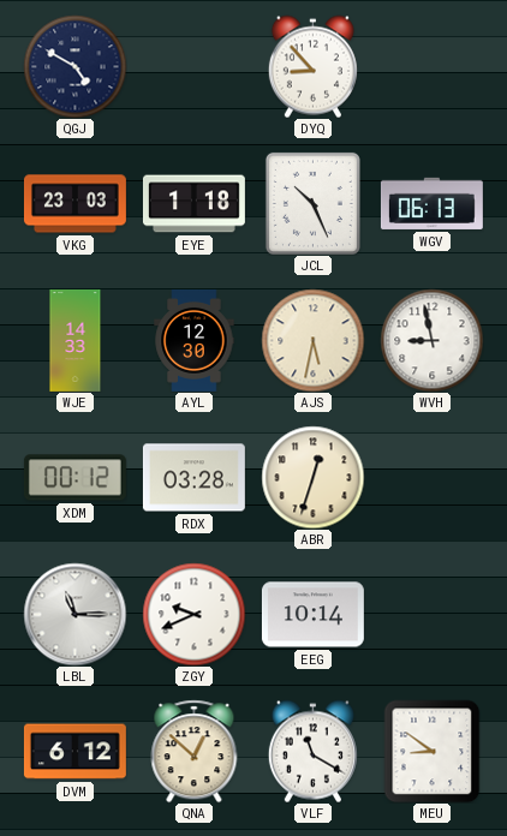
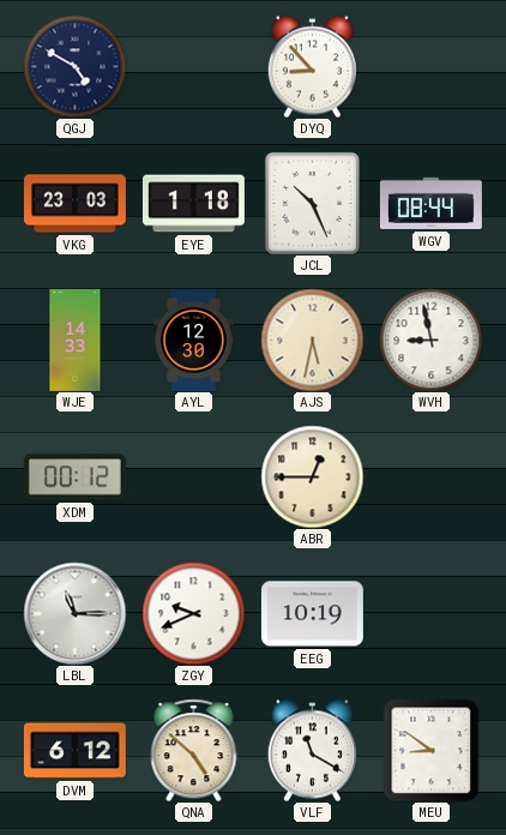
WGV: 06:13 -> 08:44 (430, 203)
RDX: 03:28 -> none (193, 478)
ABR: 12:33 -> 12:45 (312, 476)
EEG: 10:14 -> 10:19 (312, 614)
QNA: 12:52 -> 4:52 (194, 750)
